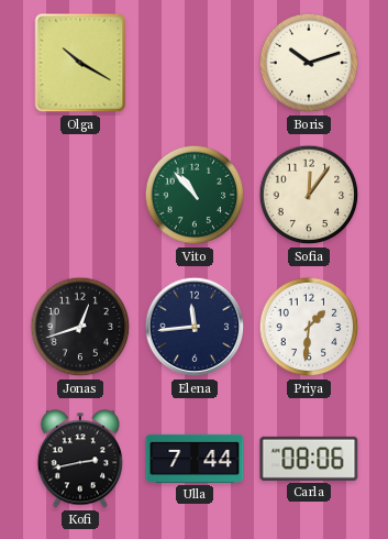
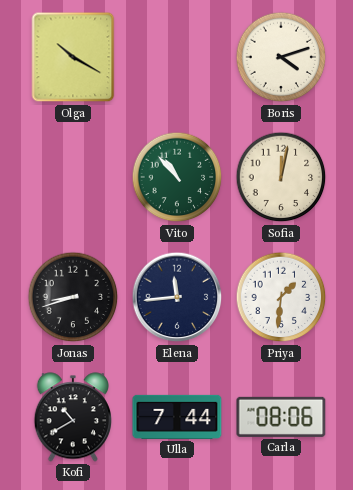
Boris: 10:12 -> 4:12 (281, 57)
Sofia: 12:06 -> 12:02 (281, 177)
Jonas: 12:42 -> 8:42 (73, 297)
Kofi: 2:43 -> 10:40 (72, 417)
